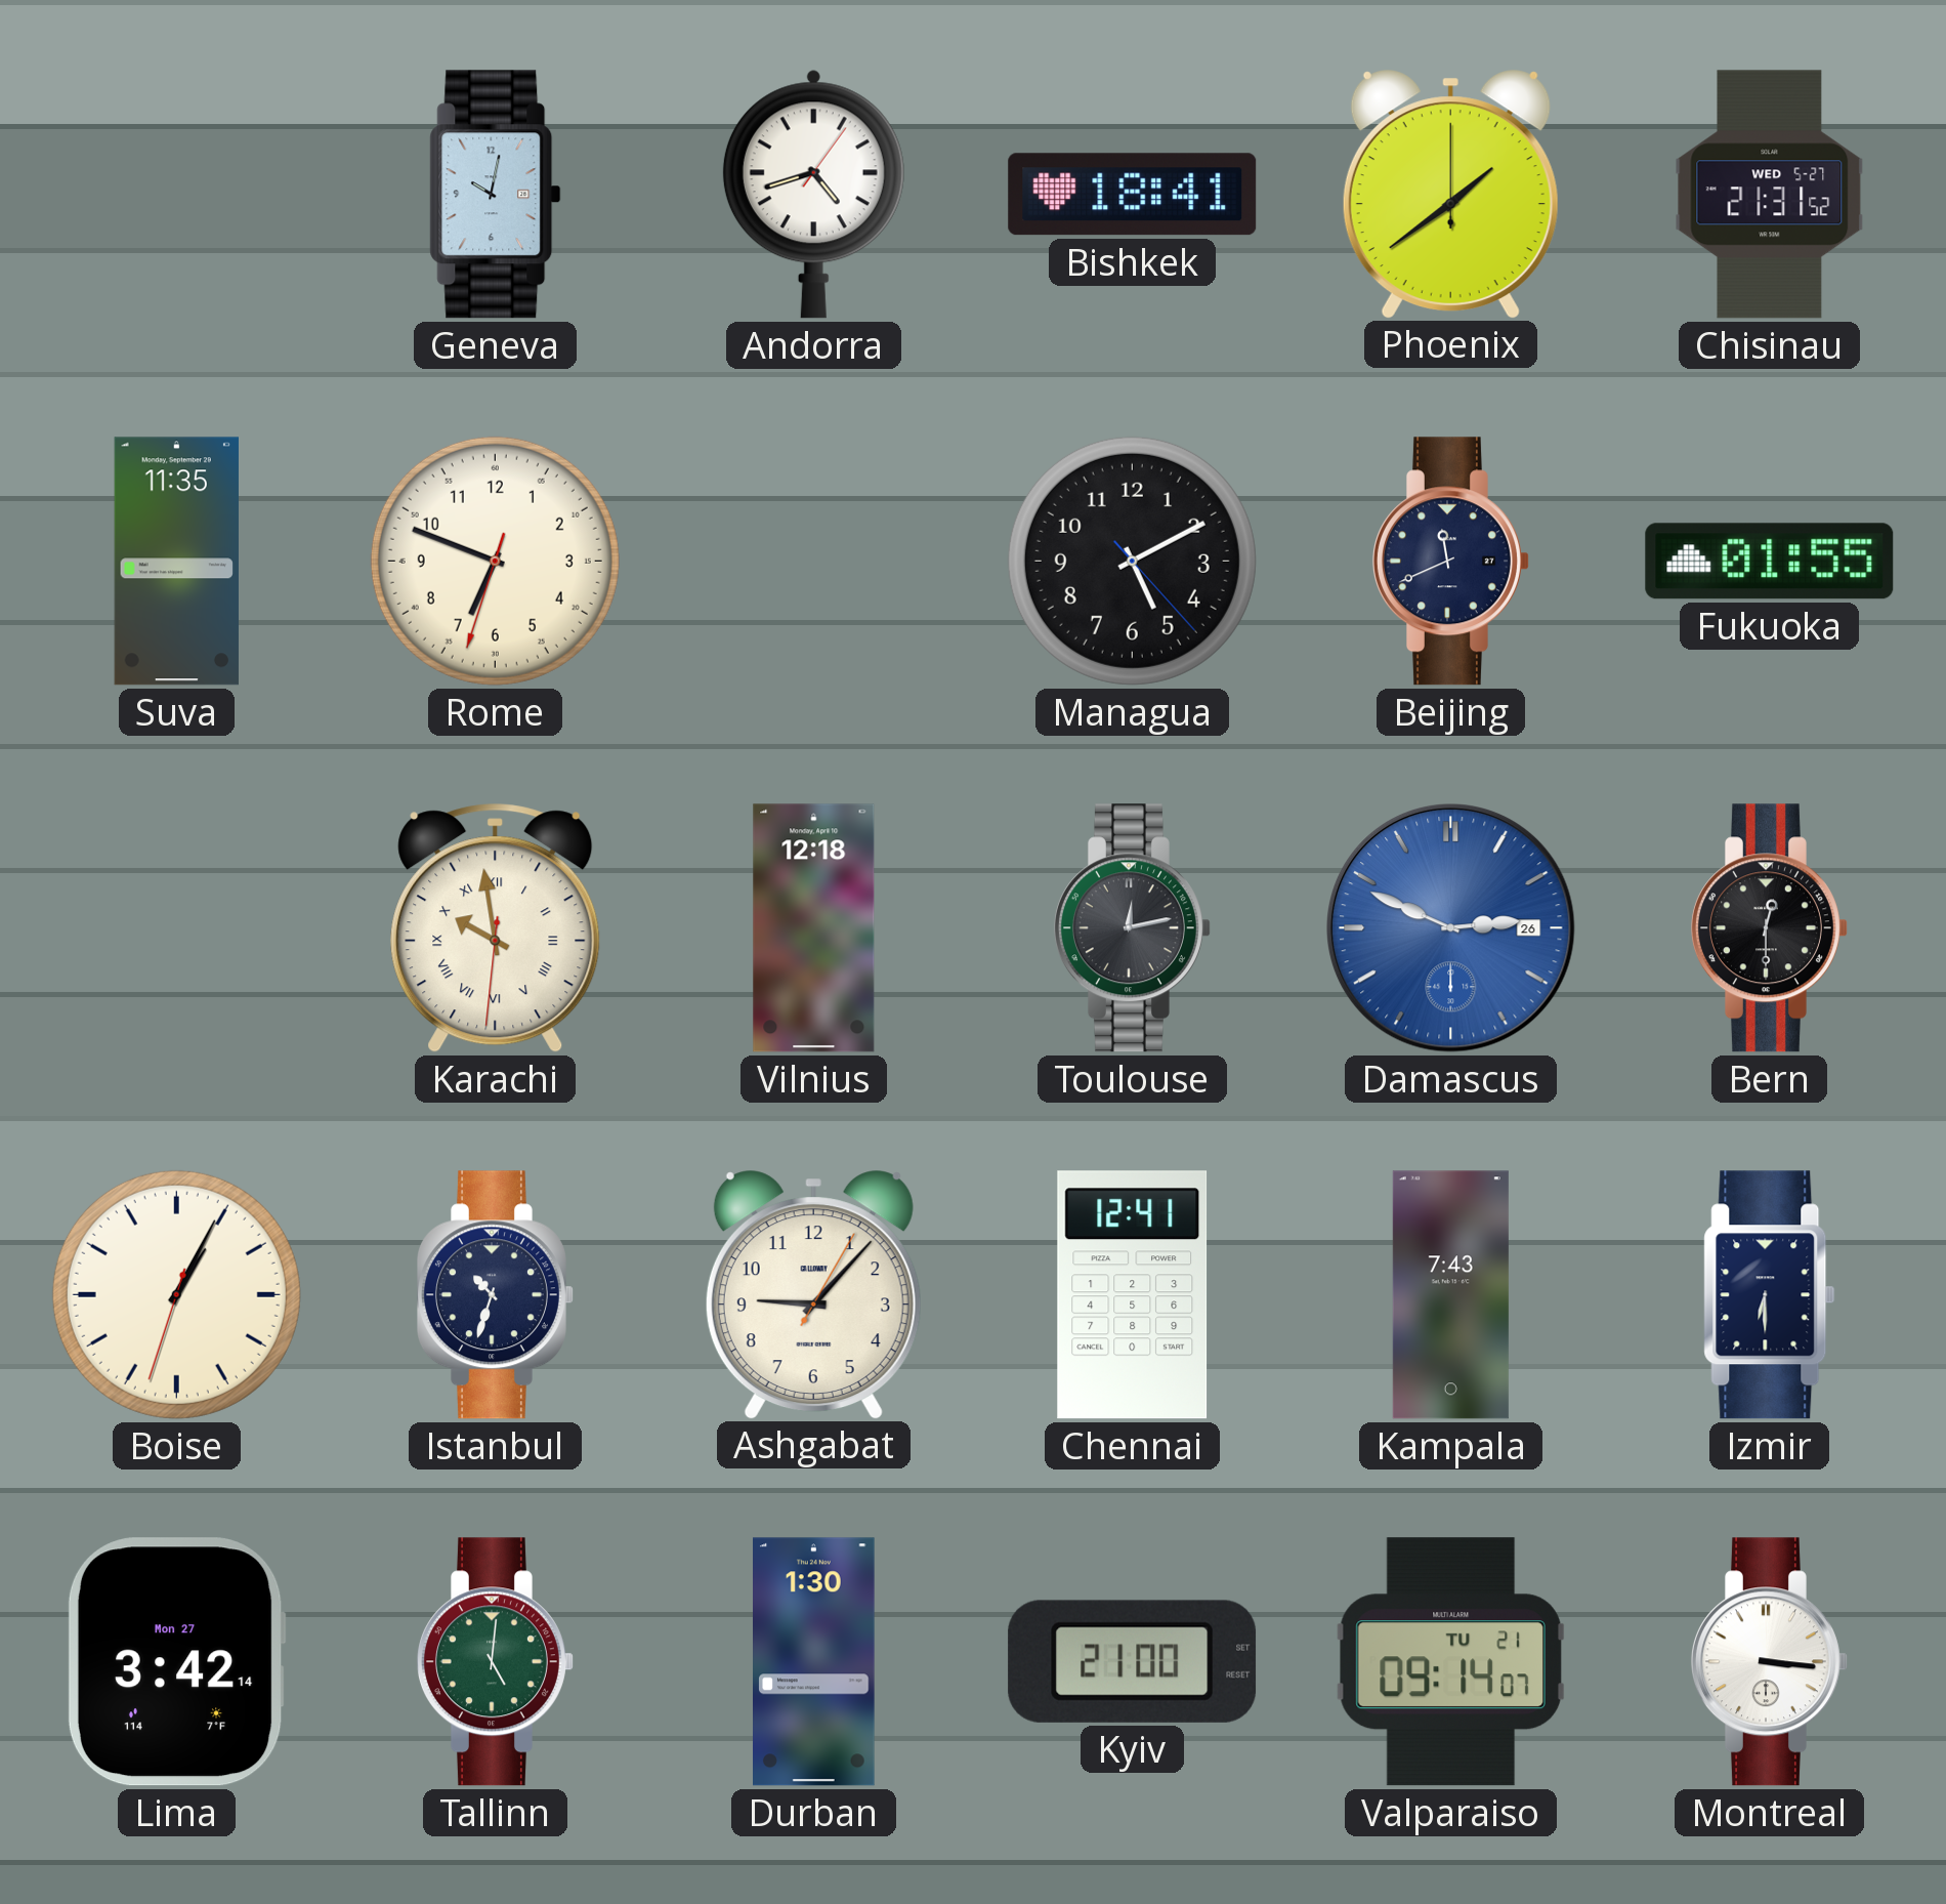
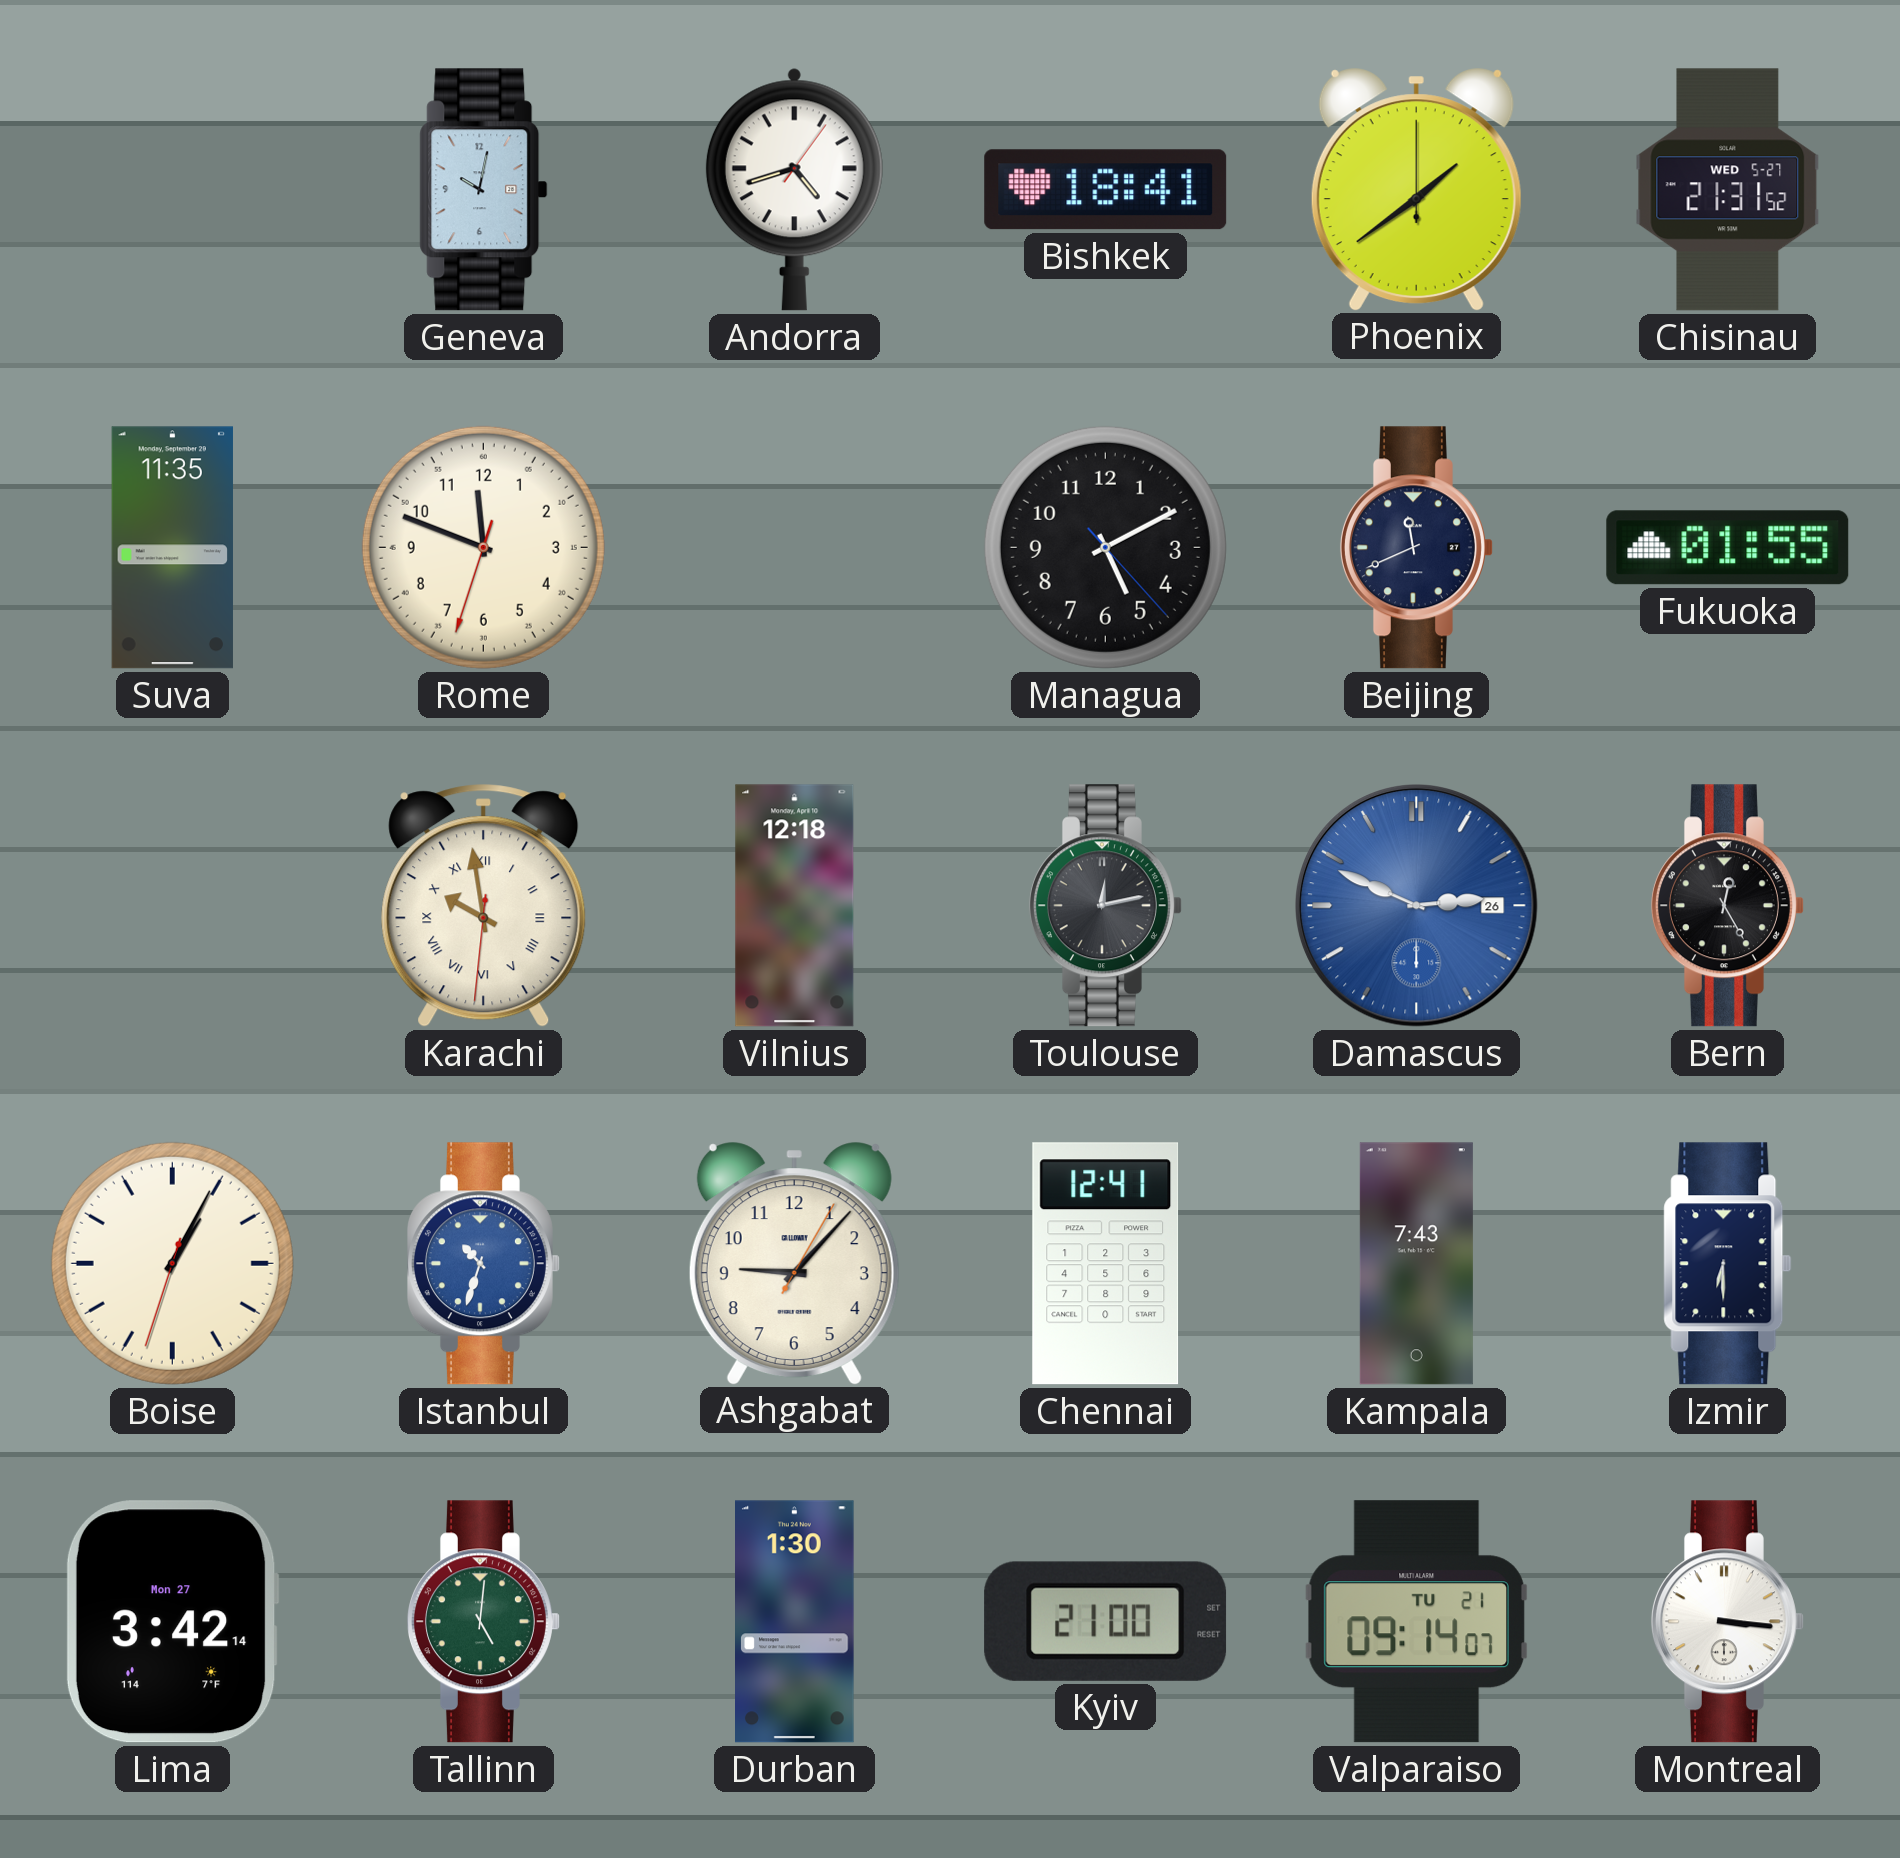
Rome: 6:48 -> 11:48 (483, 547)
Bern: 12:30 -> 12:25 (1727, 906)
Istanbul dial: navy -> blue (483, 1264)
